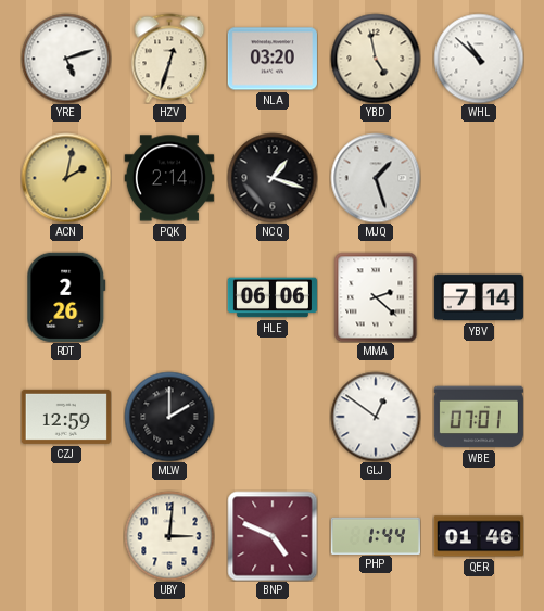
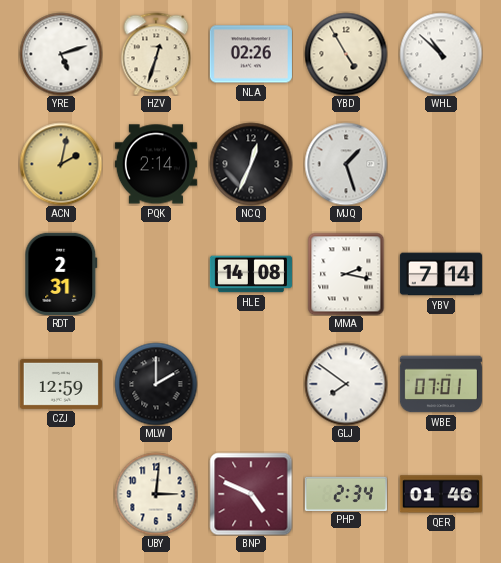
NLA: 03:20 -> 02:26 (251, 54)
YBD: 4:58 -> 4:55 (346, 54)
NCQ: 1:18 -> 12:34 (251, 164)
RDT: 2:26 -> 2:31 (61, 274)
HLE: 06:06 -> 14:08 (251, 274)
MMA: 2:22 -> 2:17 (346, 274)
GLJ: 12:51 -> 7:51 (346, 384)
PHP: 1:44 -> 2:34 (346, 493)
